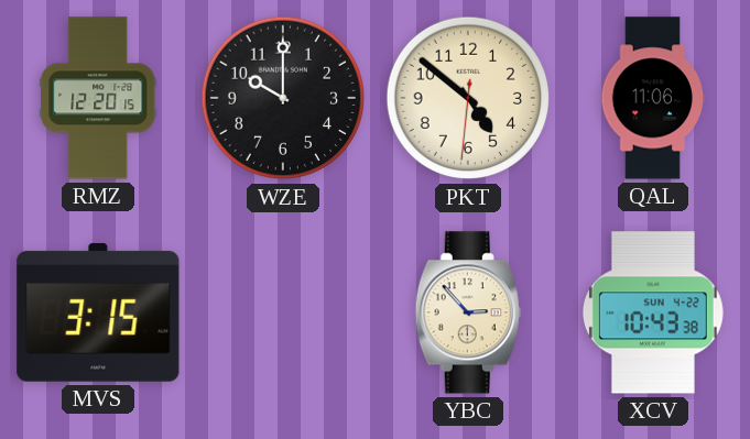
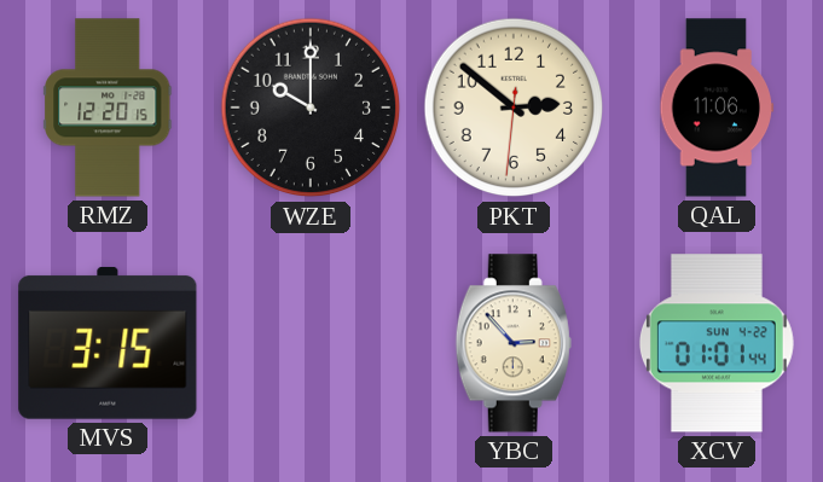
PKT: 4:51 -> 2:51 (514, 108)
XCV: 10:43 -> 01:01 (717, 343)
